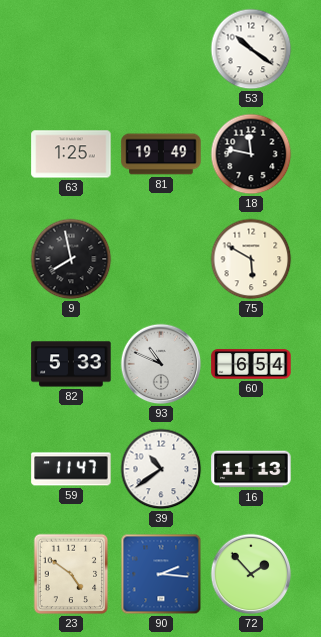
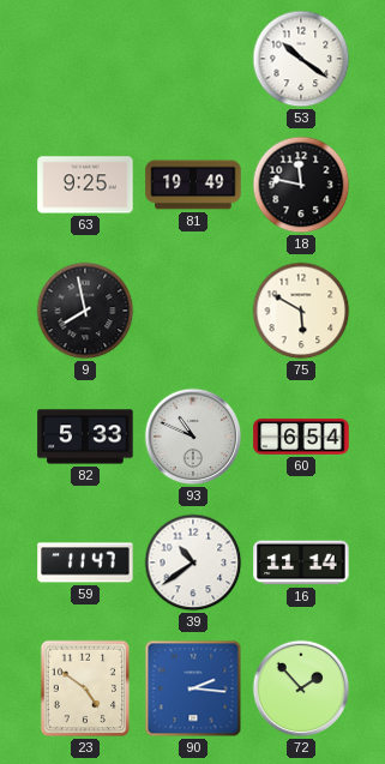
63: 1:25 -> 9:25 (85, 185)
16: 11:13 -> 11:14 (301, 563)
